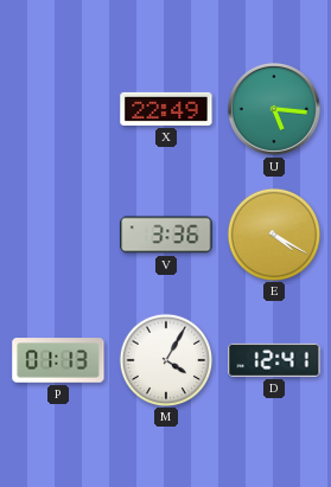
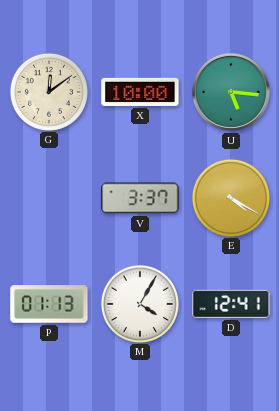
G: none -> 12:09 (48, 91)
X: 22:49 -> 10:00 (140, 92)
V: 3:36 -> 3:37 (140, 198)
